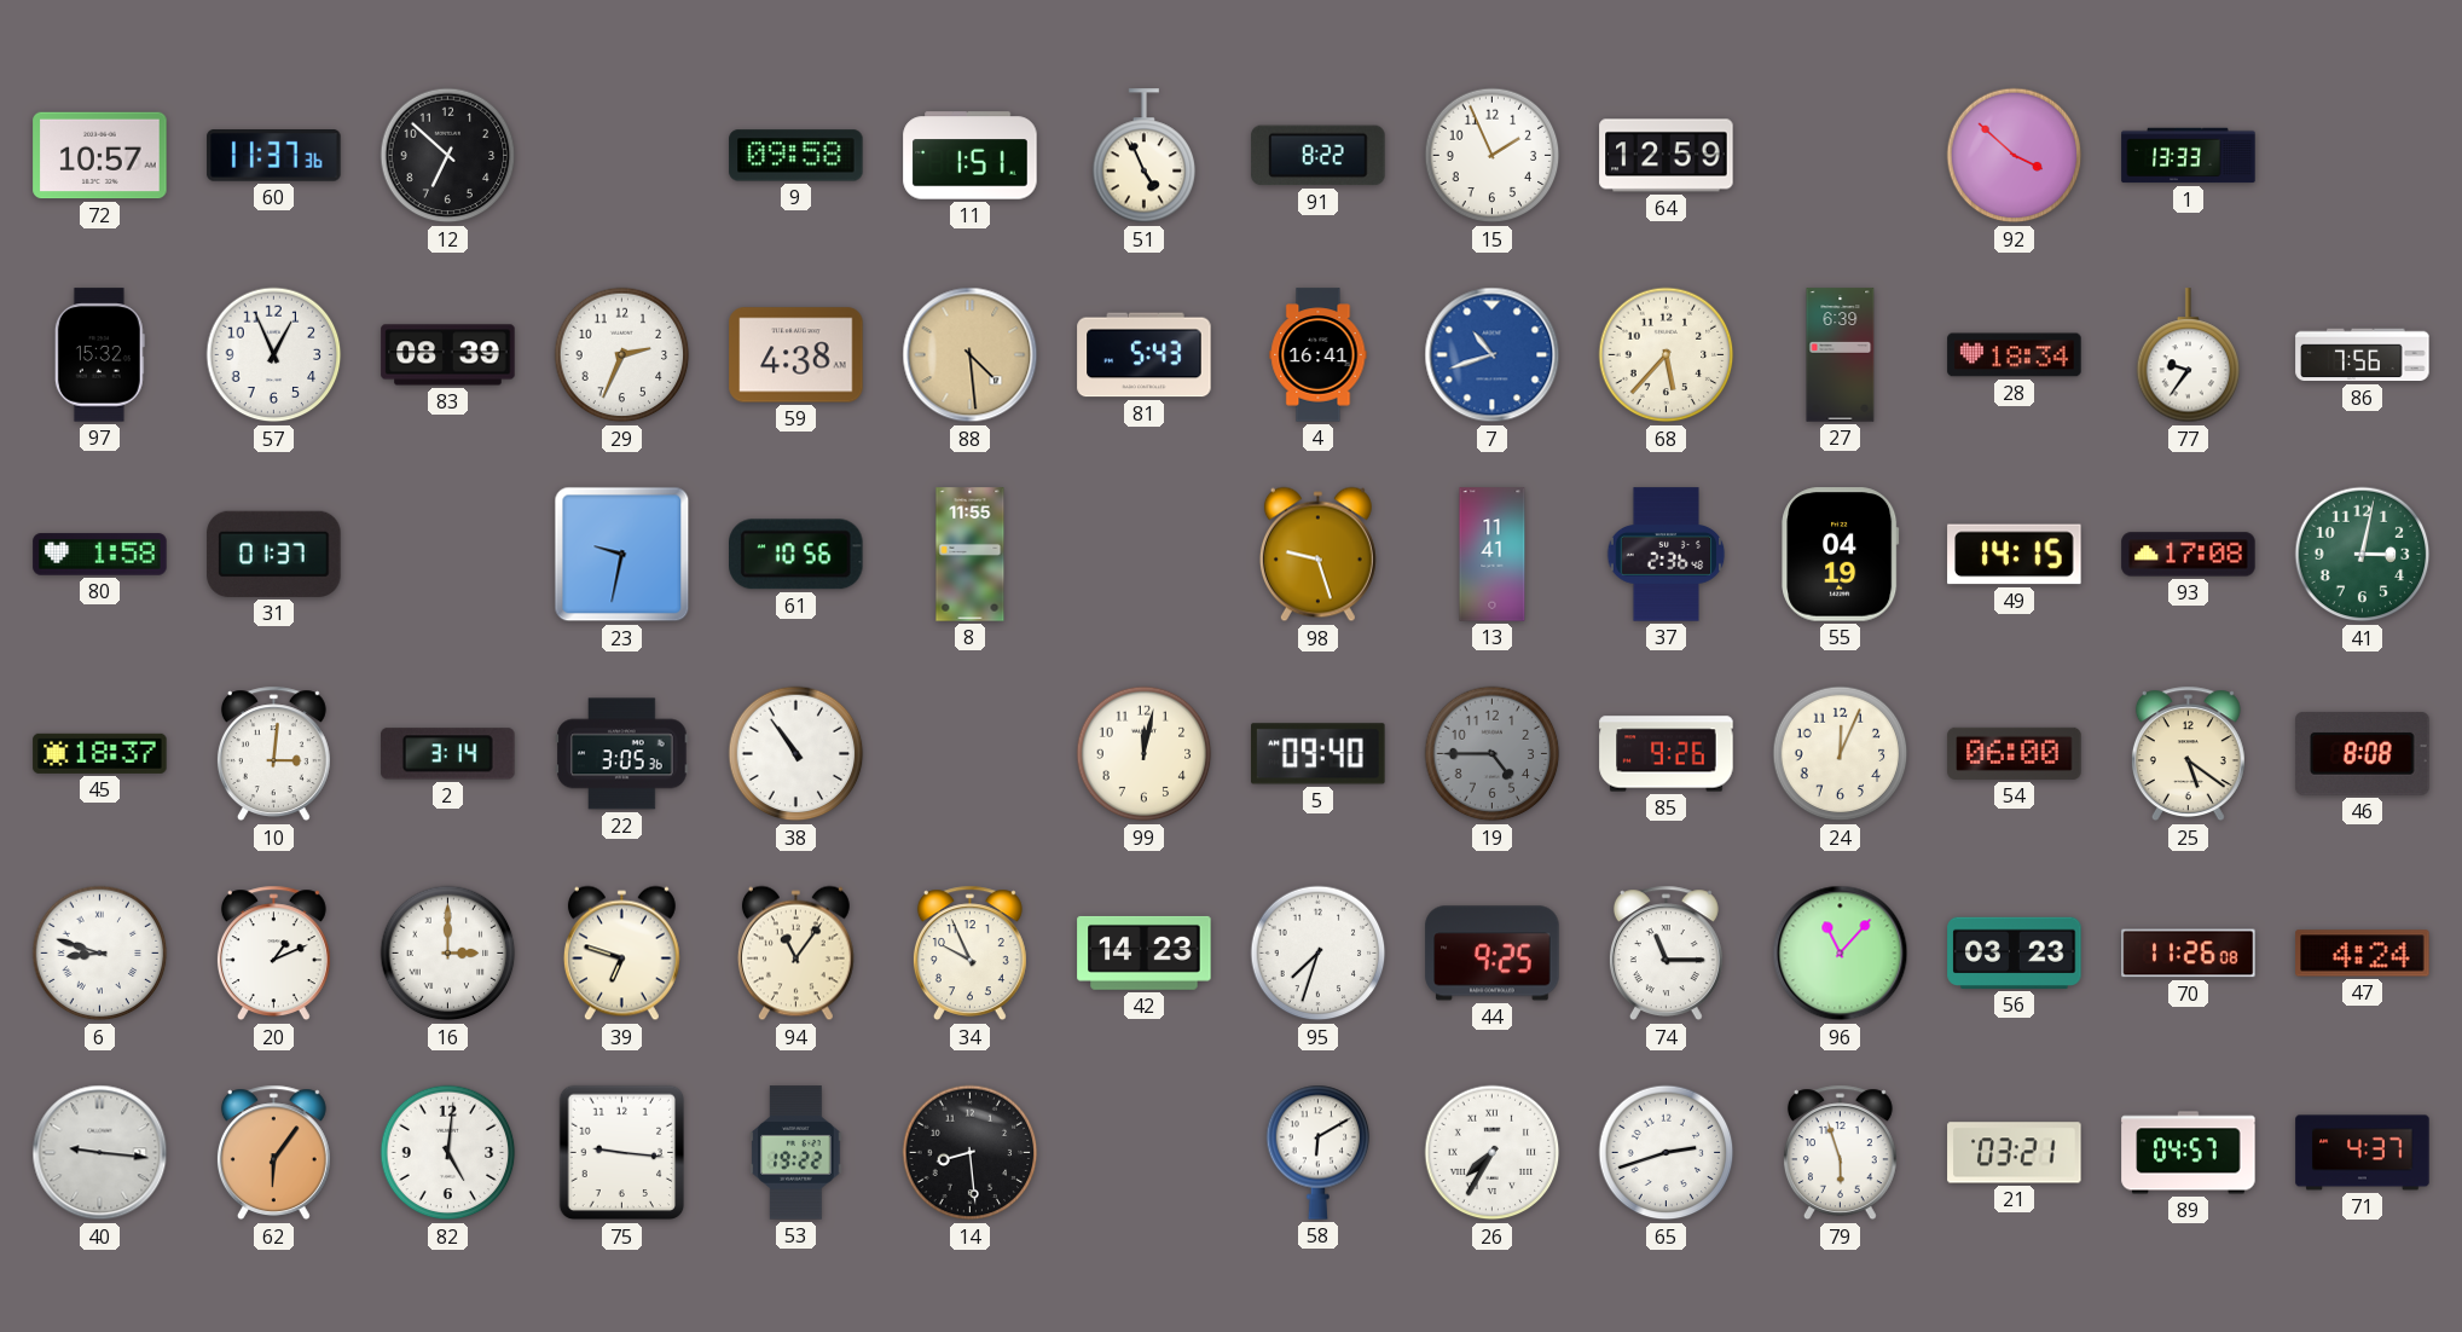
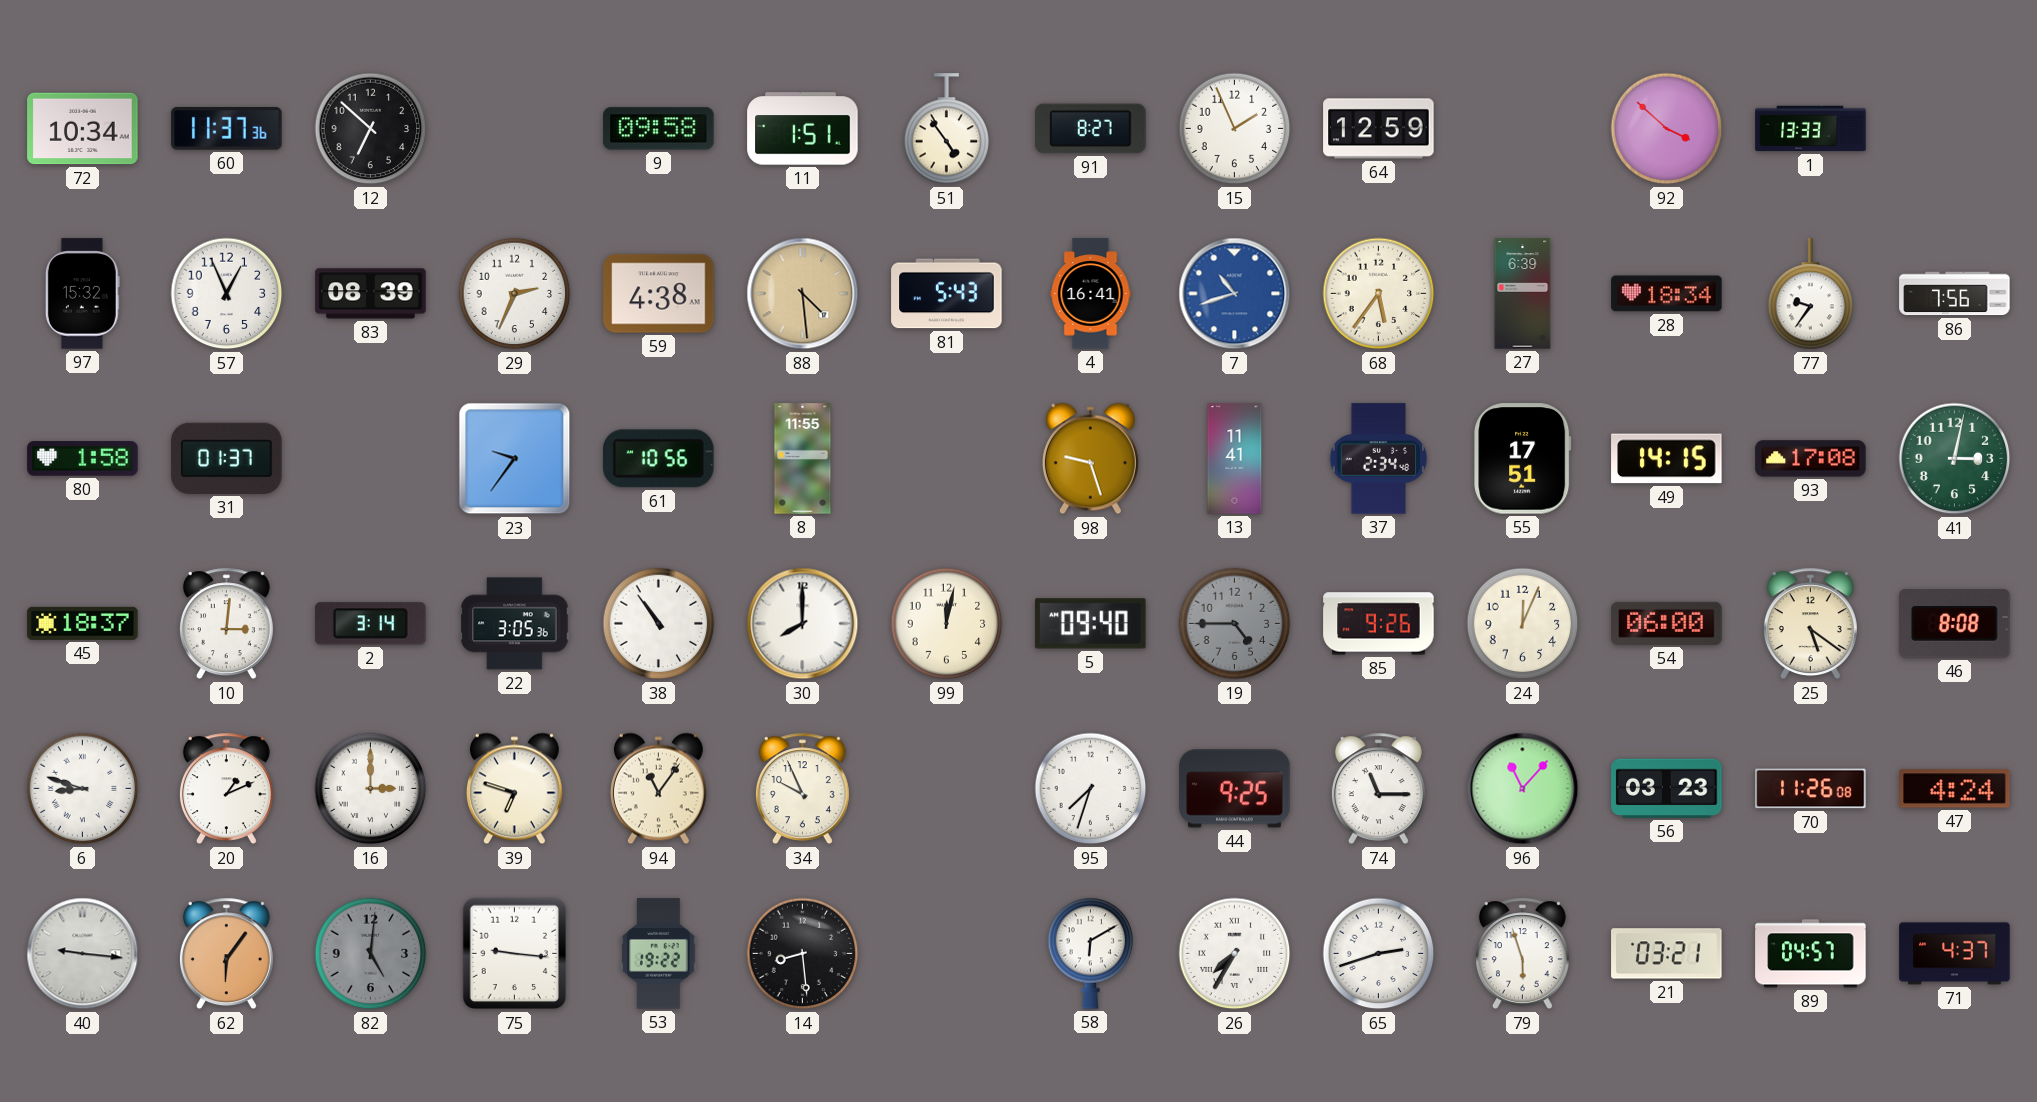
72: 10:57 -> 10:34 (83, 129)
51: 4:56 -> 4:54 (947, 129)
91: 8:22 -> 8:27 (1091, 129)
68: 5:37 -> 5:36 (1379, 294)
23: 9:32 -> 9:36 (515, 459)
37: 2:36 -> 2:34 (1379, 459)
55: 04:19 -> 17:51 (1523, 459)
30: none -> 8:00 (803, 624)
42: 14:23 -> none (1145, 952)
82 dial: white -> grey (371, 954)
